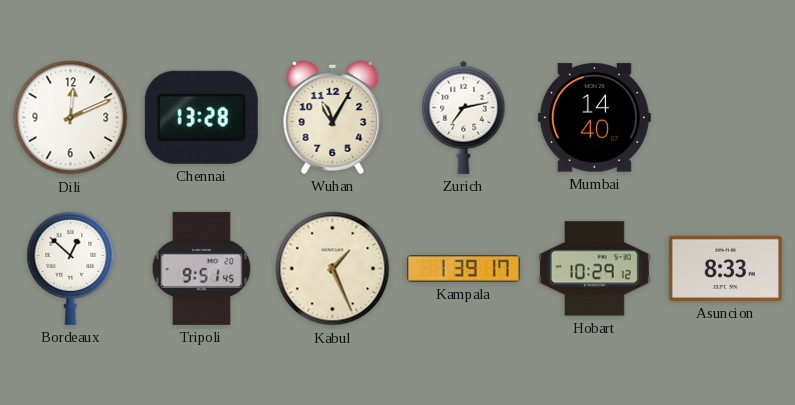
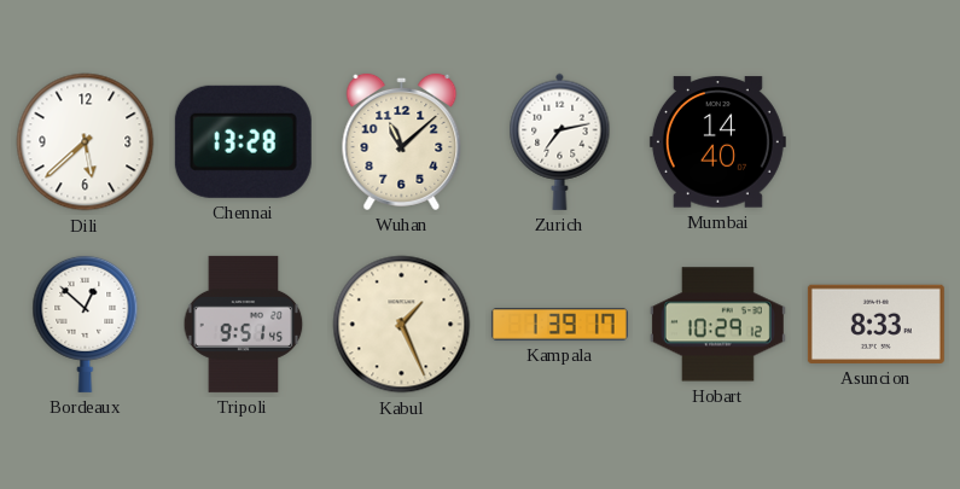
Dili: 12:11 -> 5:38 (86, 142)
Wuhan: 11:05 -> 11:08 (402, 141)
